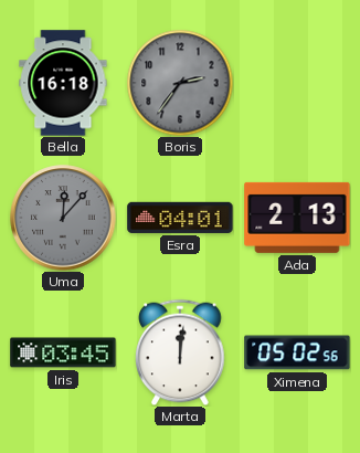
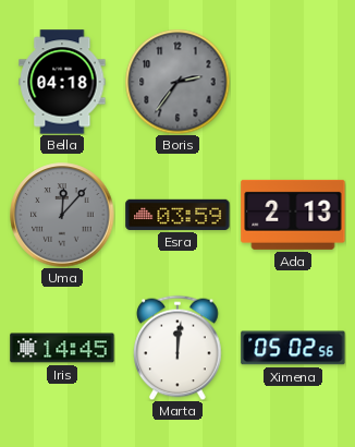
Bella: 16:18 -> 04:18 (62, 82)
Esra: 04:01 -> 03:59 (177, 215)
Iris: 03:45 -> 14:45 (62, 348)
